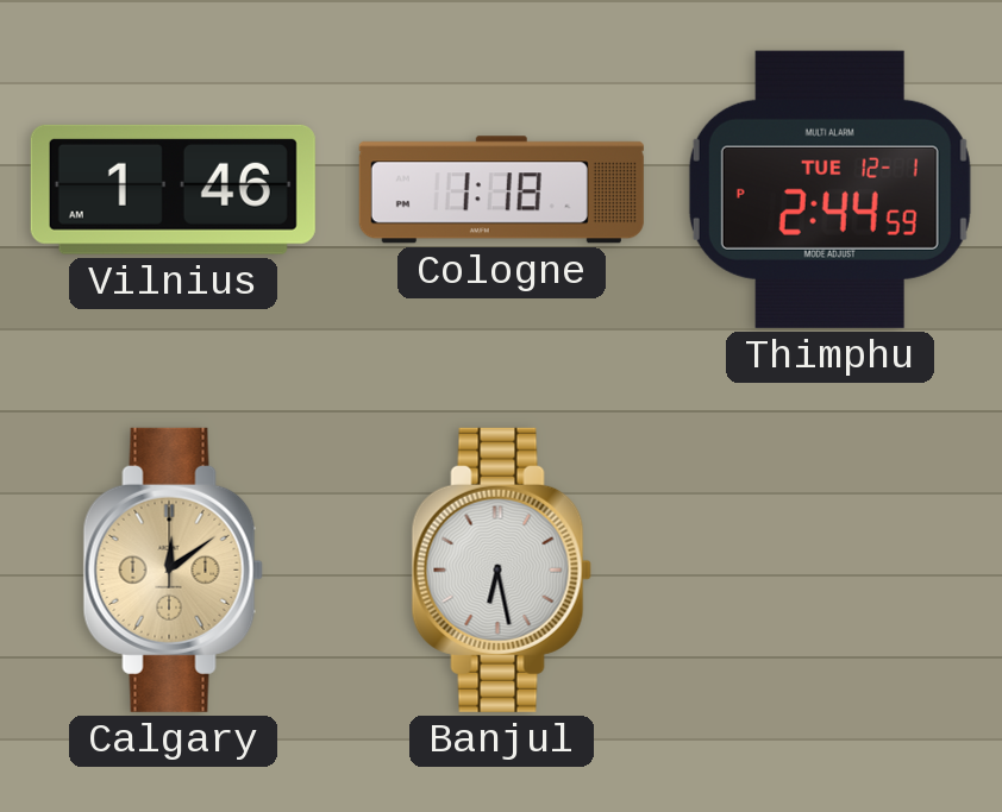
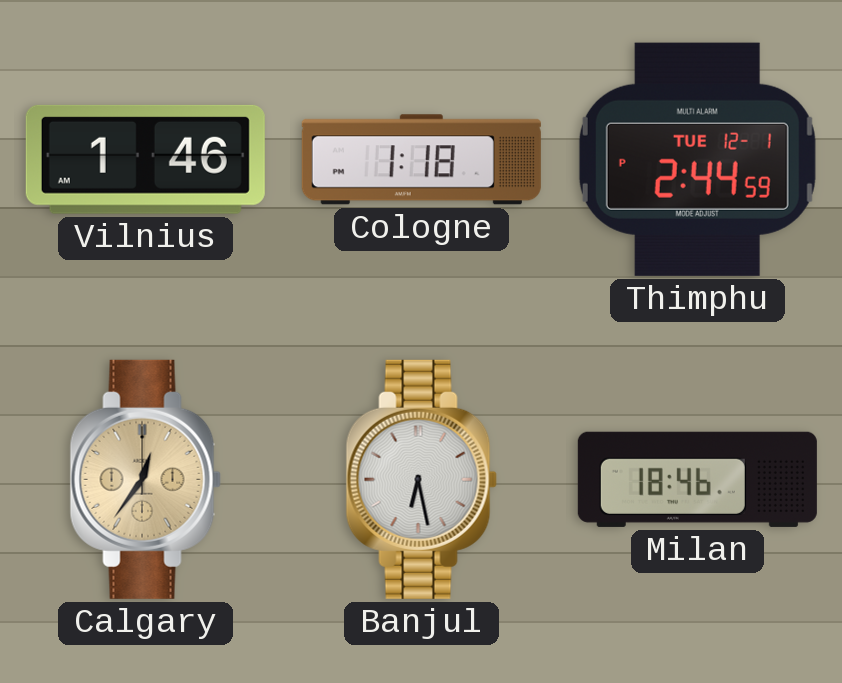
Calgary: 12:09 -> 12:36 (145, 479)
Milan: none -> 18:46 (697, 479)
